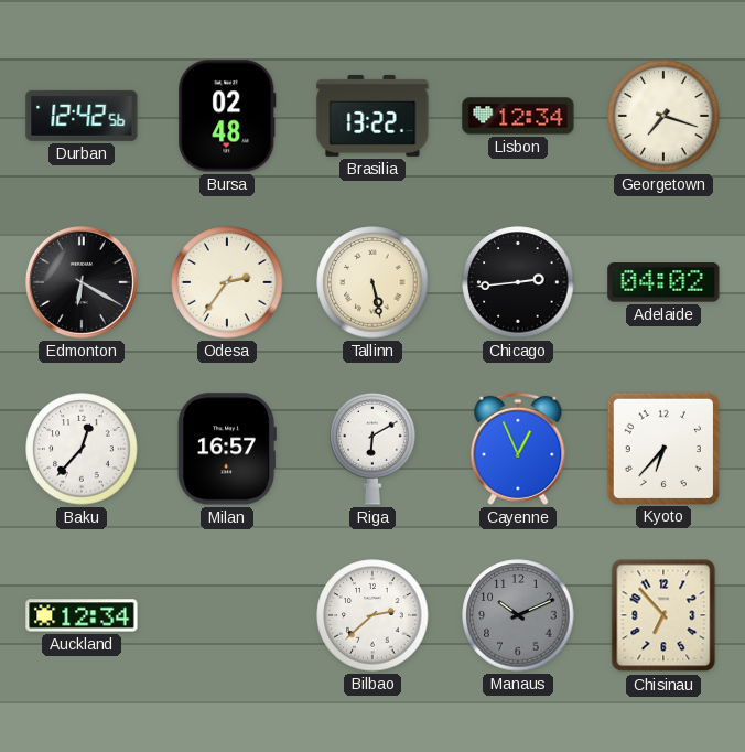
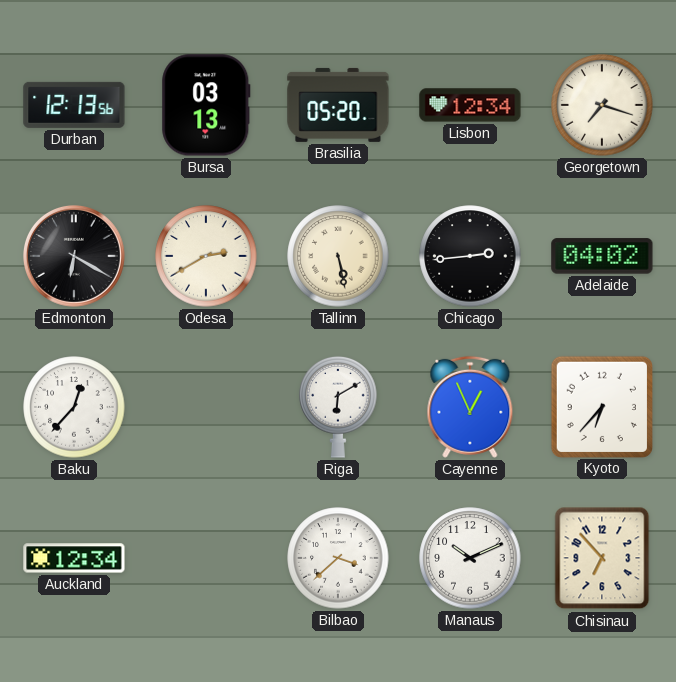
Durban: 12:42 -> 12:13 (74, 105)
Bursa: 02:48 -> 03:13 (206, 105)
Brasilia: 13:22 -> 05:20 (338, 105)
Odesa: 2:36 -> 2:40 (206, 256)
Milan: 16:57 -> none (227, 449)
Bilbao: 2:38 -> 3:38 (338, 558)
Manaus dial: grey -> white (470, 558)
